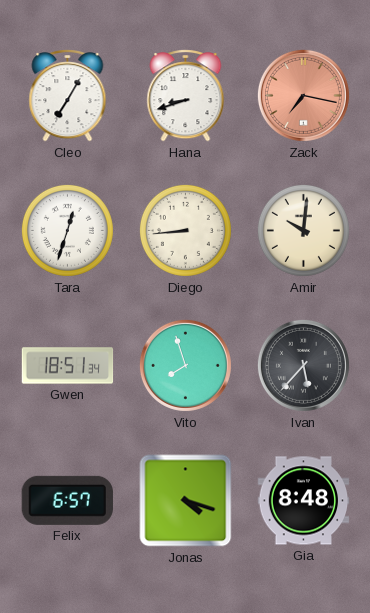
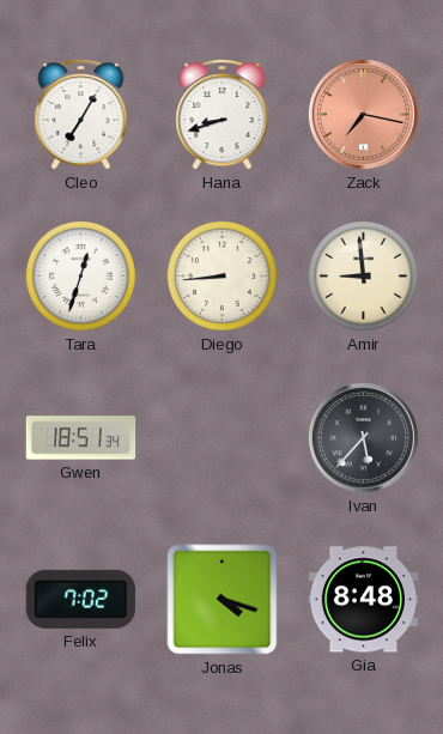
Amir: 10:01 -> 8:59 (363, 275)
Vito: 7:57 -> none (185, 365)
Felix: 6:57 -> 7:02 (80, 599)
